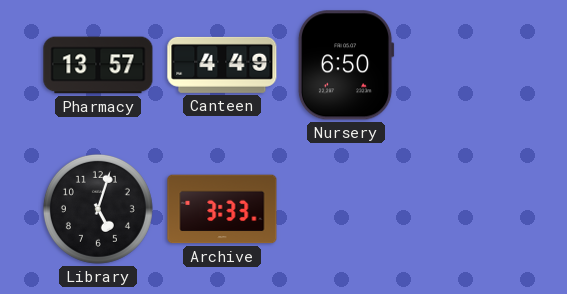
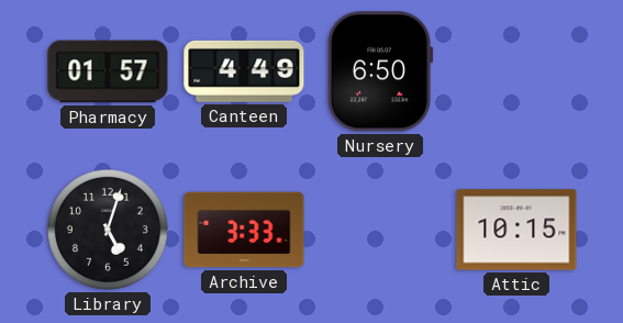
Pharmacy: 13:57 -> 01:57 (108, 71)
Attic: none -> 10:15 (516, 230)
